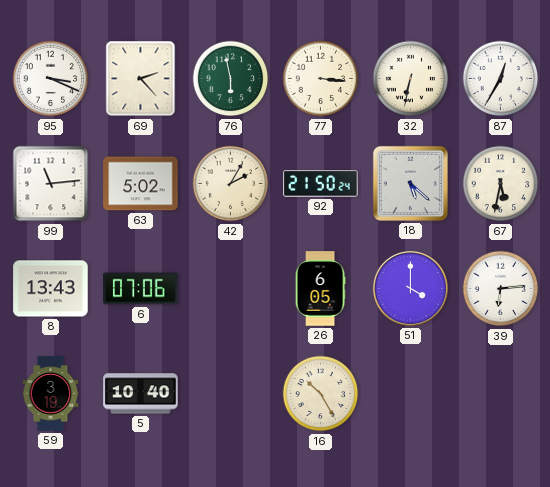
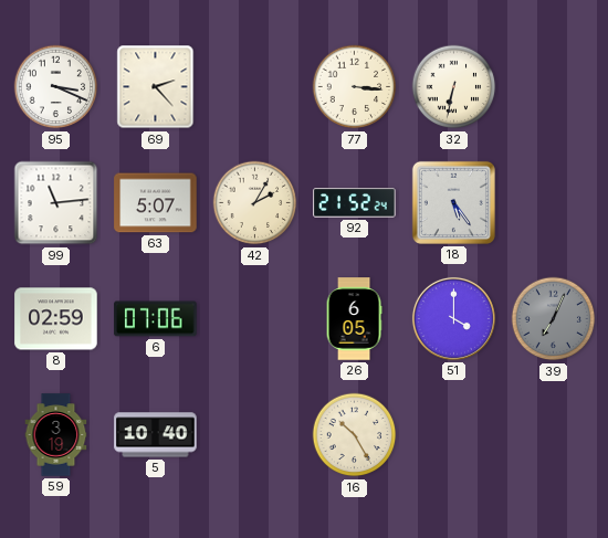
76: 5:58 -> none (231, 79)
87: 12:35 -> none (501, 79)
63: 5:02 -> 5:07 (156, 203)
92: 21:50 -> 21:52 (355, 203)
18: 5:22 -> 5:24 (453, 202)
67: 5:32 -> none (501, 184)
8: 13:43 -> 02:59 (56, 319)
39: 6:14 -> 7:04 (554, 319)
39 dial: white -> grey (554, 319)
